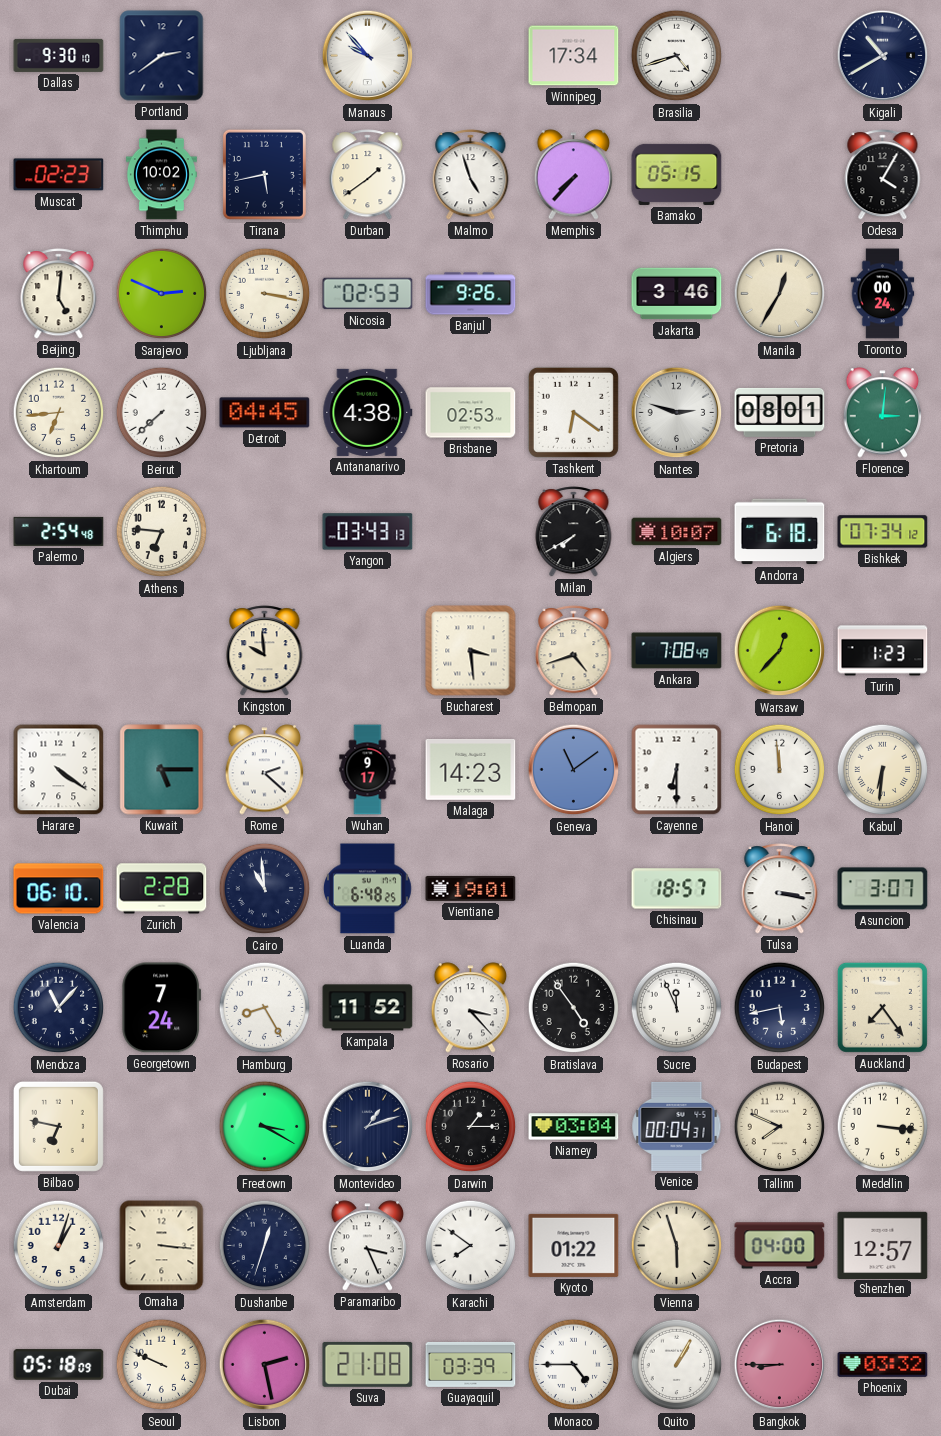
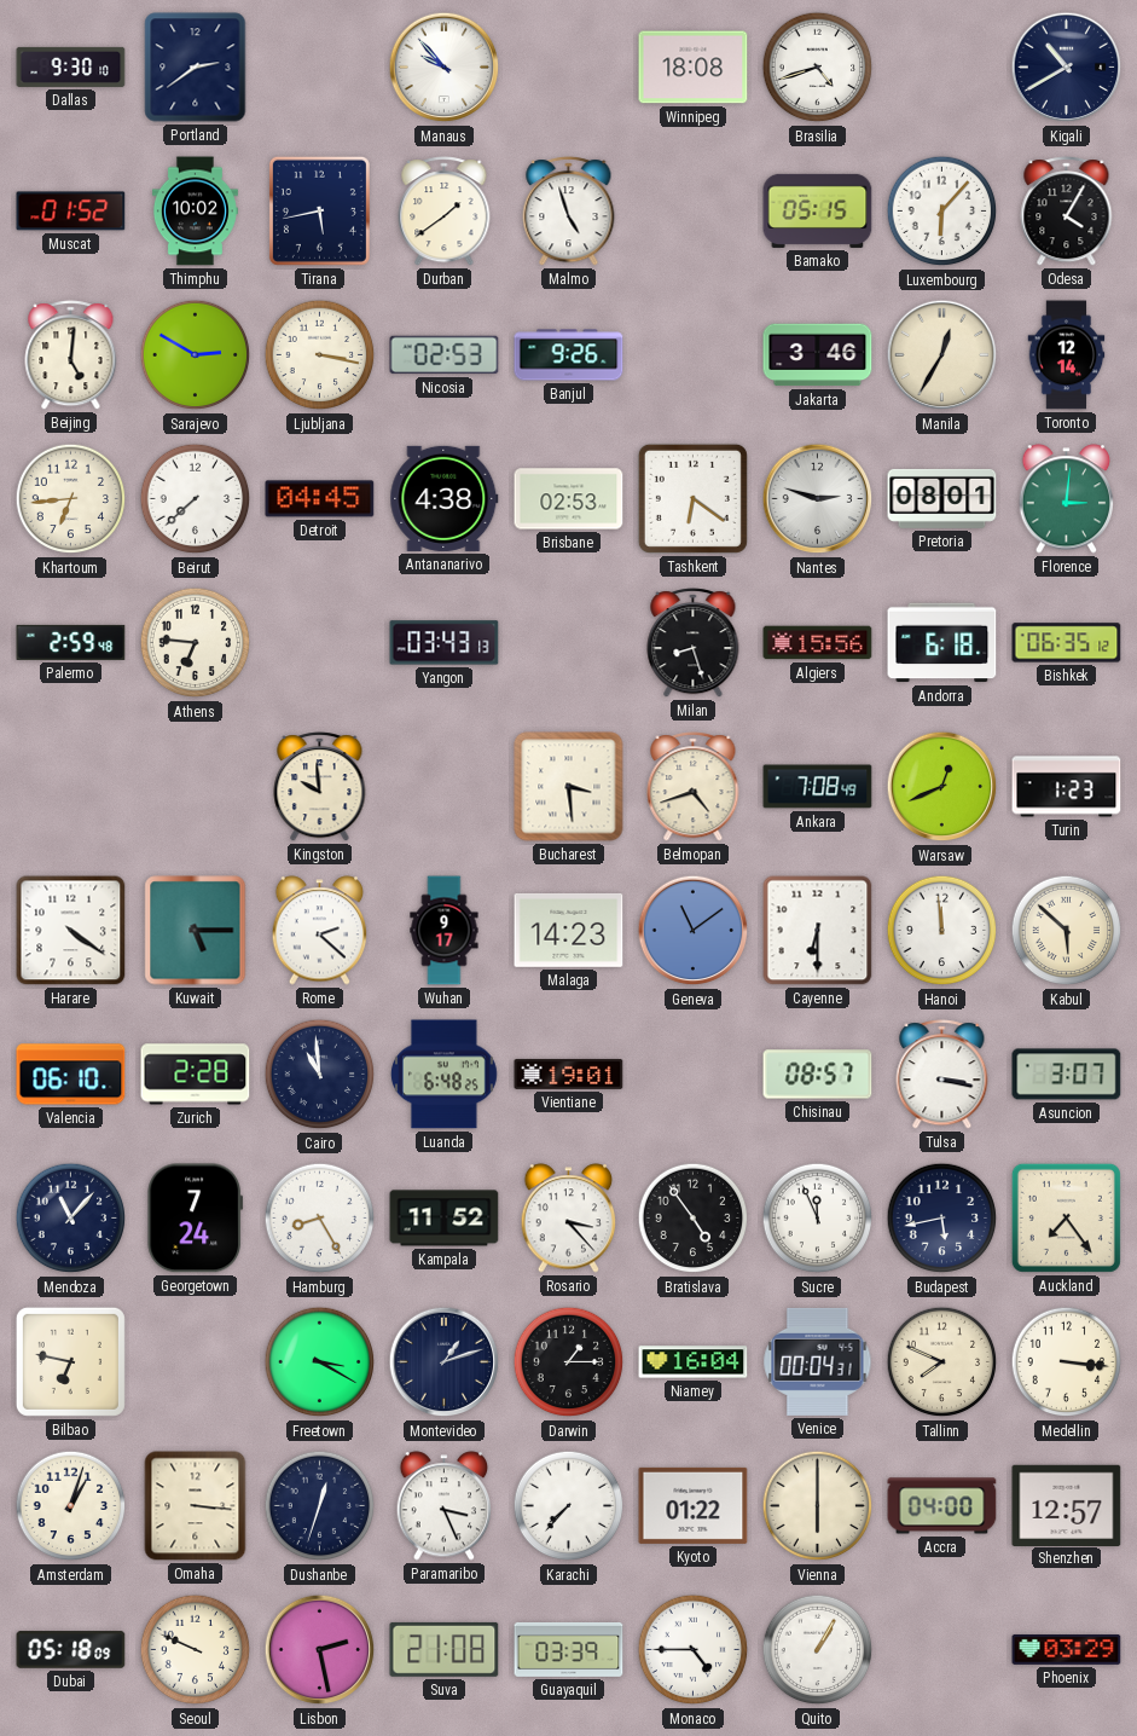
Winnipeg: 17:34 -> 18:08 (694, 68)
Muscat: 02:23 -> 01:52 (71, 212)
Memphis: 7:37 -> none (574, 175)
Luxembourg: none -> 6:07 (942, 212)
Sarajevo: 2:49 -> 2:50 (196, 355)
Toronto: 00:24 -> 12:14 (1067, 355)
Palermo: 2:54 -> 2:59 (71, 642)
Milan: 7:40 -> 8:27 (694, 643)
Algiers: 10:07 -> 15:56 (818, 643)
Bishkek: 07:34 -> 06:35 (1067, 643)
Warsaw: 12:37 -> 12:41 (942, 787)
Kabul: 6:31 -> 5:52 (1067, 931)
Chisinau: 18:57 -> 08:57 (818, 1075)
Niamey: 03:04 -> 16:04 (694, 1362)
Karachi: 7:51 -> 7:37 (569, 1506)
Vienna: 5:57 -> 6:00 (818, 1506)
Bangkok: 8:45 -> none (780, 1365)
Phoenix: 03:32 -> 03:29 (1067, 1650)
